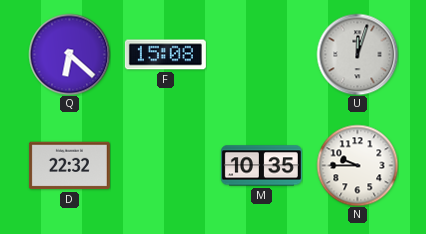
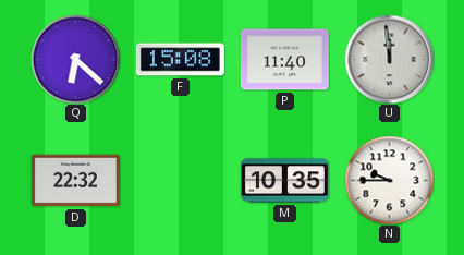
P: none -> 11:40 (284, 60)
U: 12:03 -> 11:59 (389, 59)
